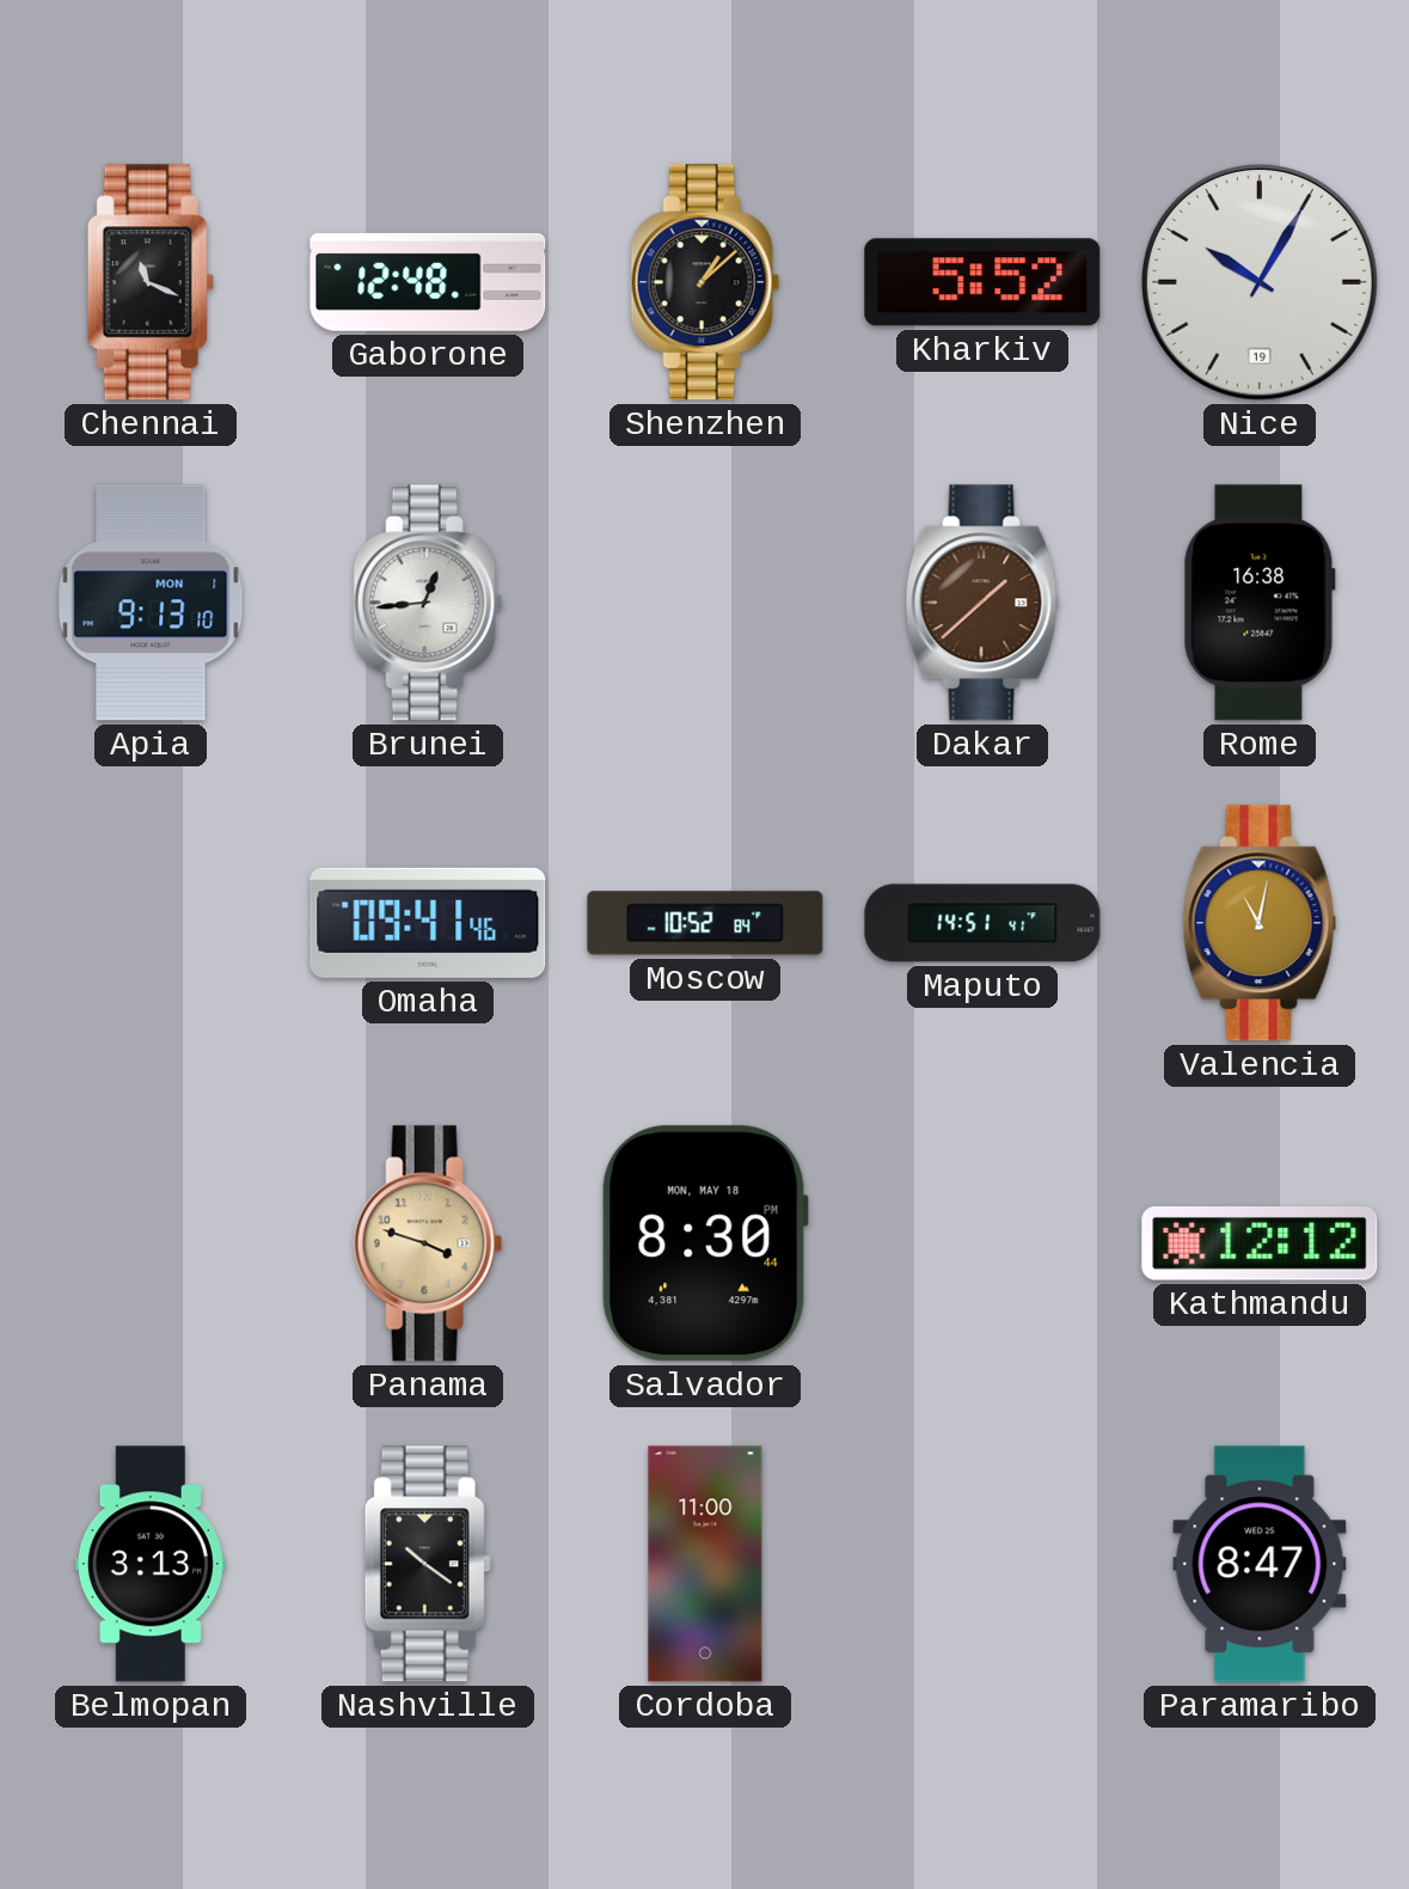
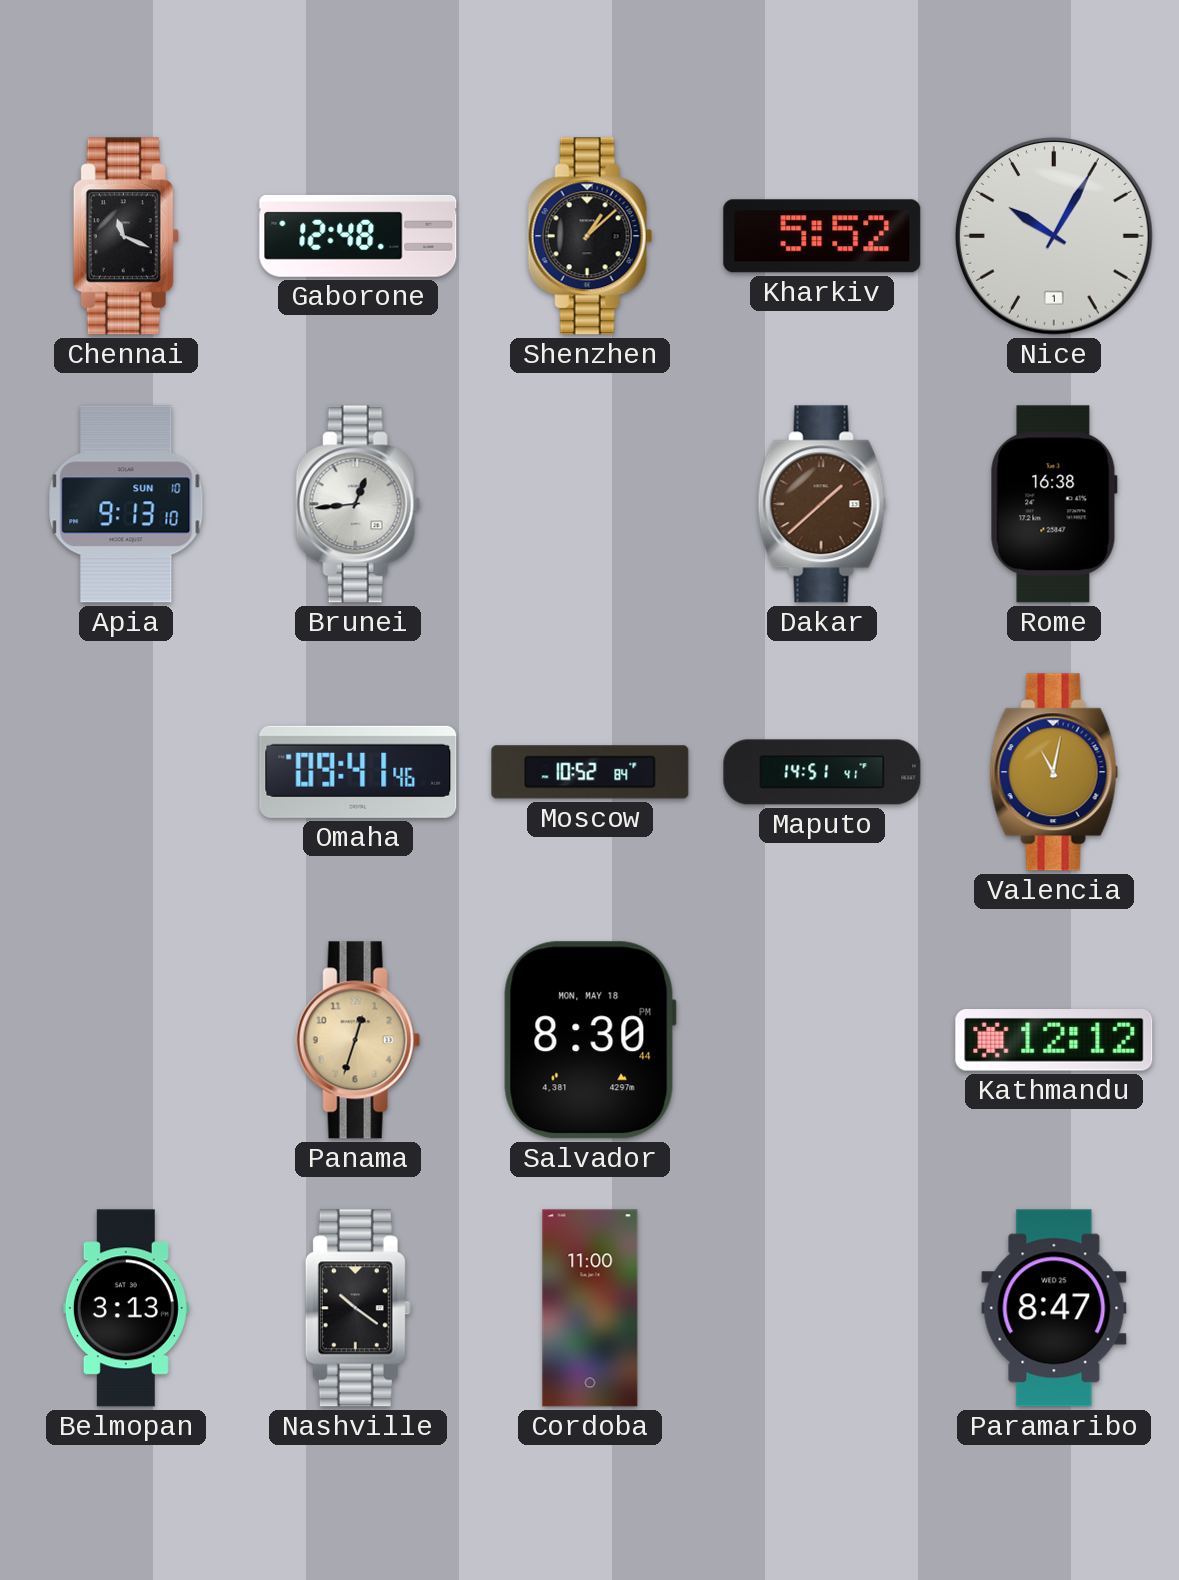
Nice date: 19 -> 1 (1054, 236)
Apia date: MON 1 -> SUN 10 (126, 504)
Panama: 3:48 -> 12:33 (358, 1040)
